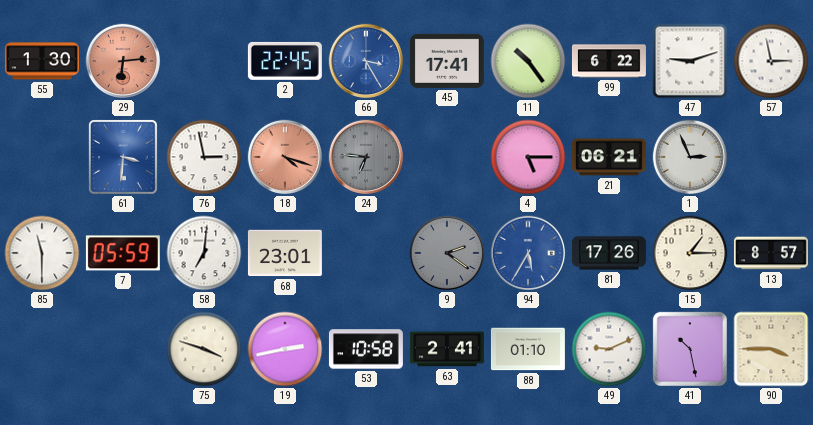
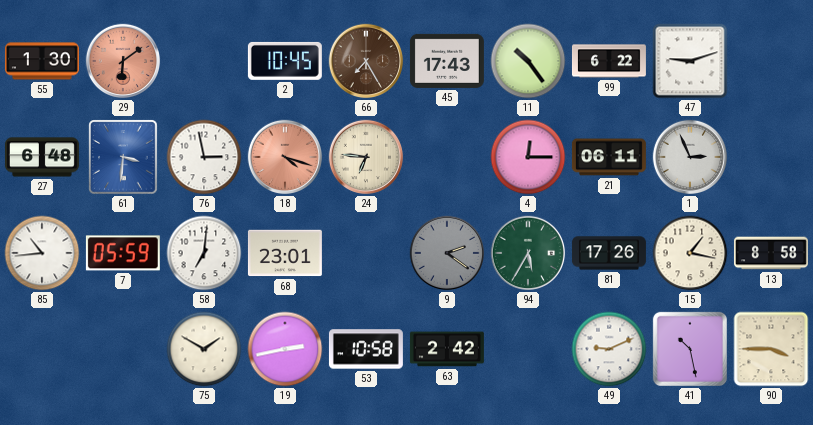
29: 6:14 -> 6:09 (123, 61)
2: 22:45 -> 10:45 (285, 61)
66: 3:25 -> 7:25 (366, 61)
66 dial: blue -> brown (366, 61)
45: 17:41 -> 17:43 (447, 61)
57: 2:58 -> none (771, 61)
27: none -> 6:48 (42, 157)
24 dial: grey -> cream (366, 157)
4: 5:15 -> 12:15 (528, 157)
21: 06:21 -> 06:11 (609, 157)
85: 11:30 -> 10:44 (42, 253)
94 dial: blue -> green (528, 253)
15: 1:15 -> 1:17 (690, 253)
13: 8:57 -> 8:58 (771, 253)
75: 3:48 -> 1:50 (204, 349)
63: 2:41 -> 2:42 (447, 349)
88: 01:10 -> none (528, 349)
